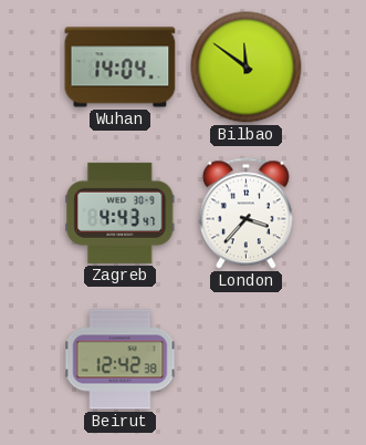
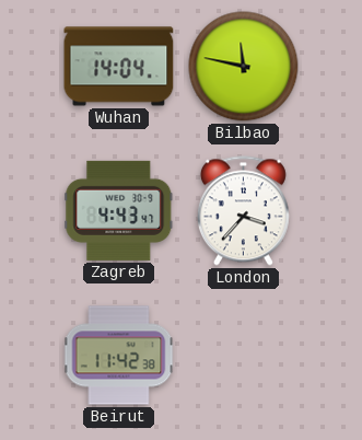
Bilbao: 11:51 -> 11:47 (244, 67)
Beirut: 12:42 -> 11:42 (119, 356)
